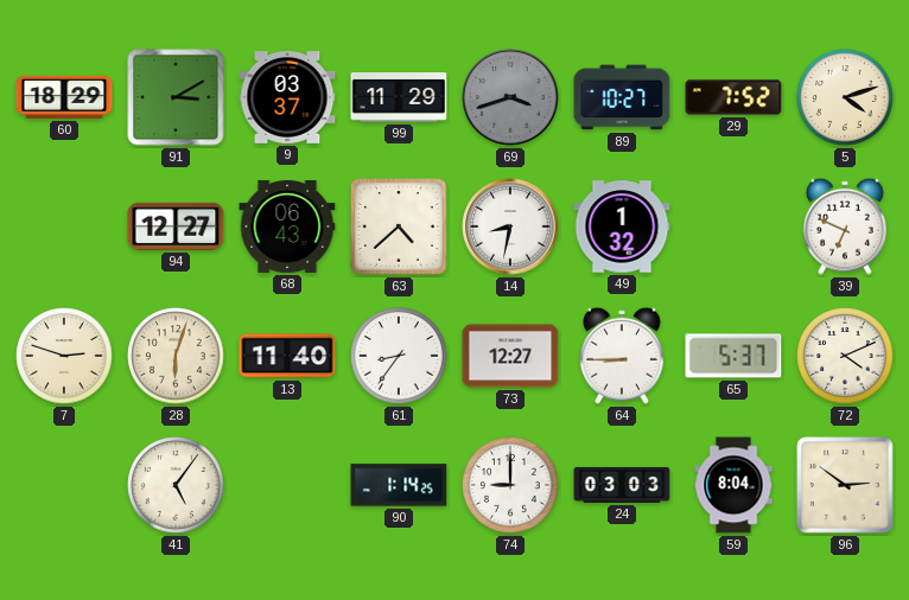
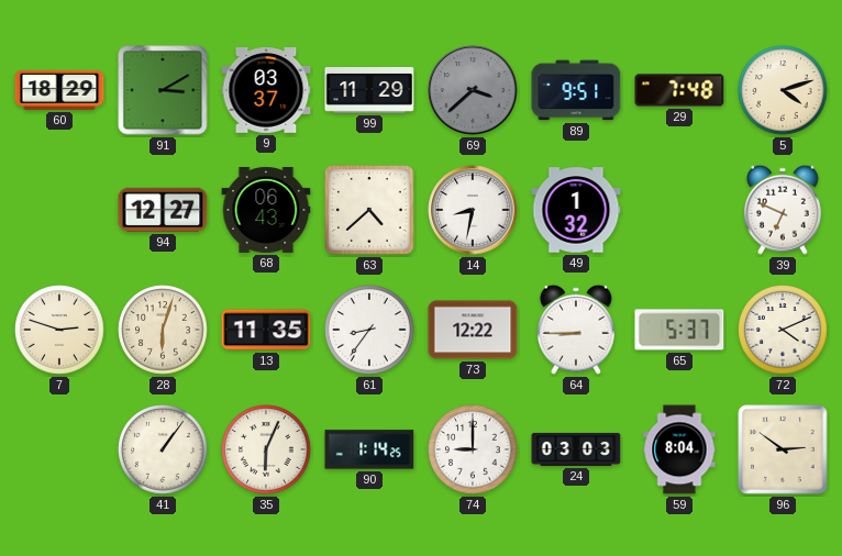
69: 3:42 -> 3:38 (473, 90)
89: 10:27 -> 9:51 (576, 90)
29: 7:52 -> 7:48 (679, 90)
13: 11:40 -> 11:35 (266, 330)
73: 12:27 -> 12:22 (473, 330)
41: 5:06 -> 1:06 (163, 449)
35: none -> 6:04 (266, 449)
